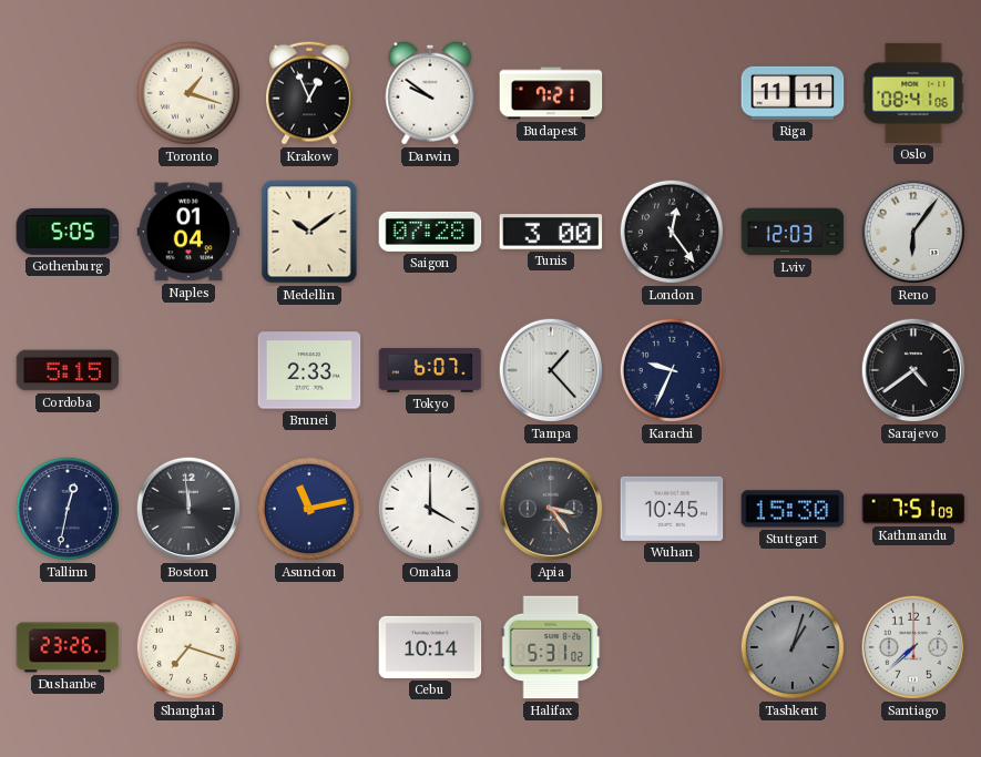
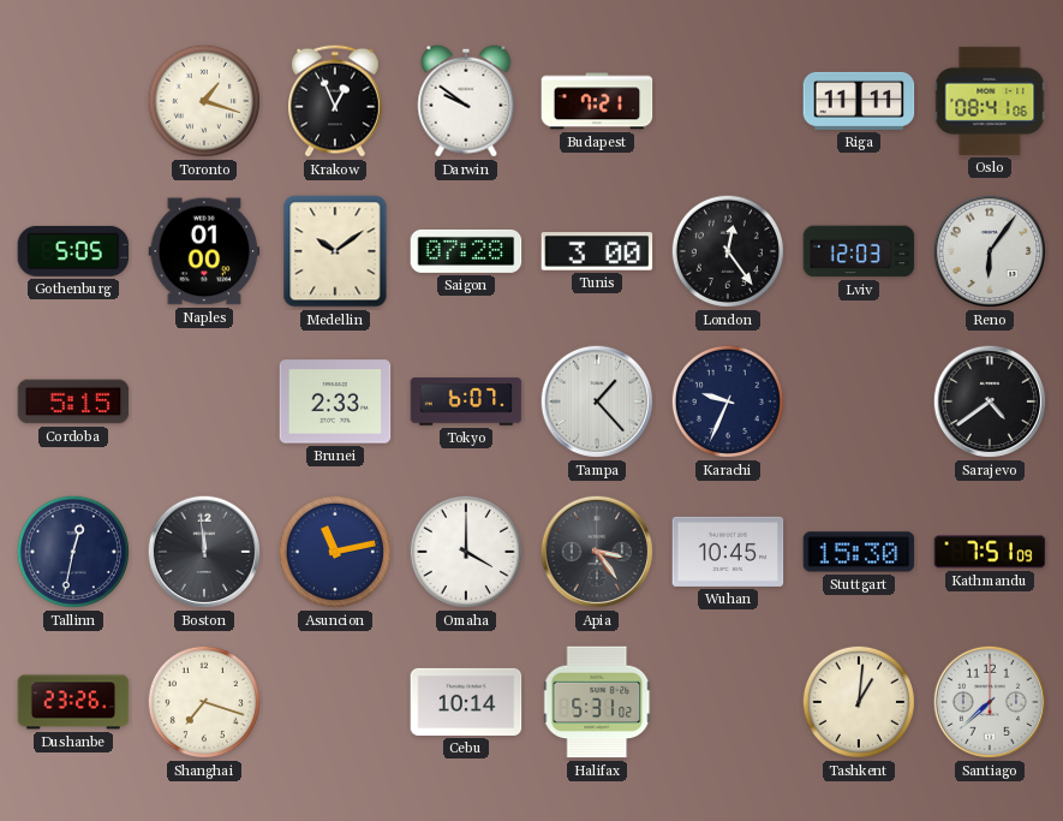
Naples: 01:04 -> 01:00 (204, 251)
Tashkent: 1:03 -> 1:01 (859, 702)
Tashkent dial: grey -> cream (859, 702)
